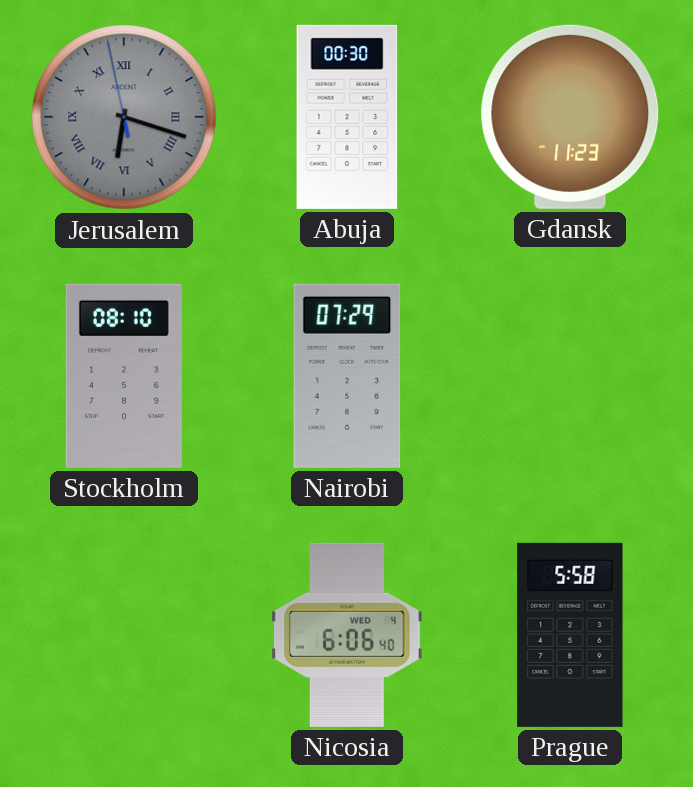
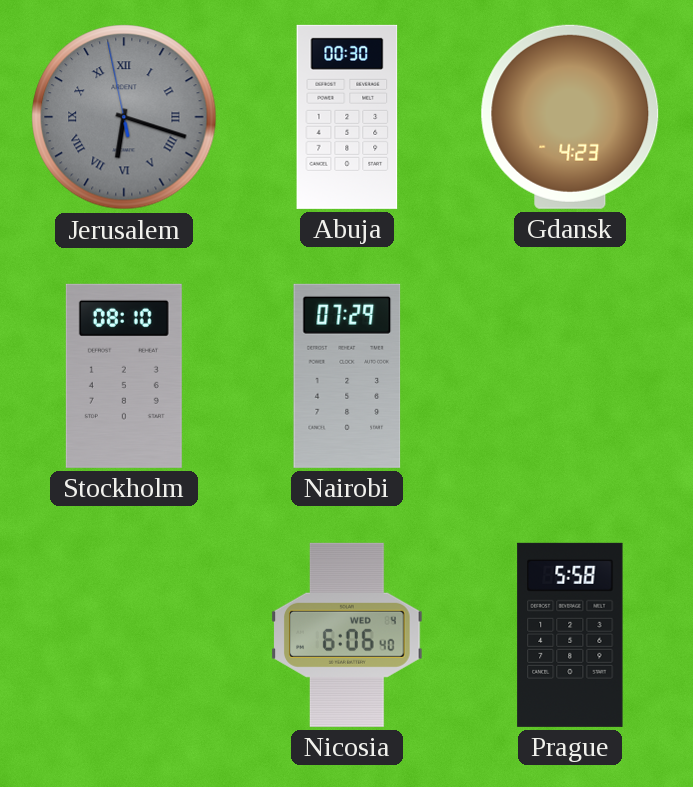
Gdansk: 11:23 -> 4:23 (570, 117)
